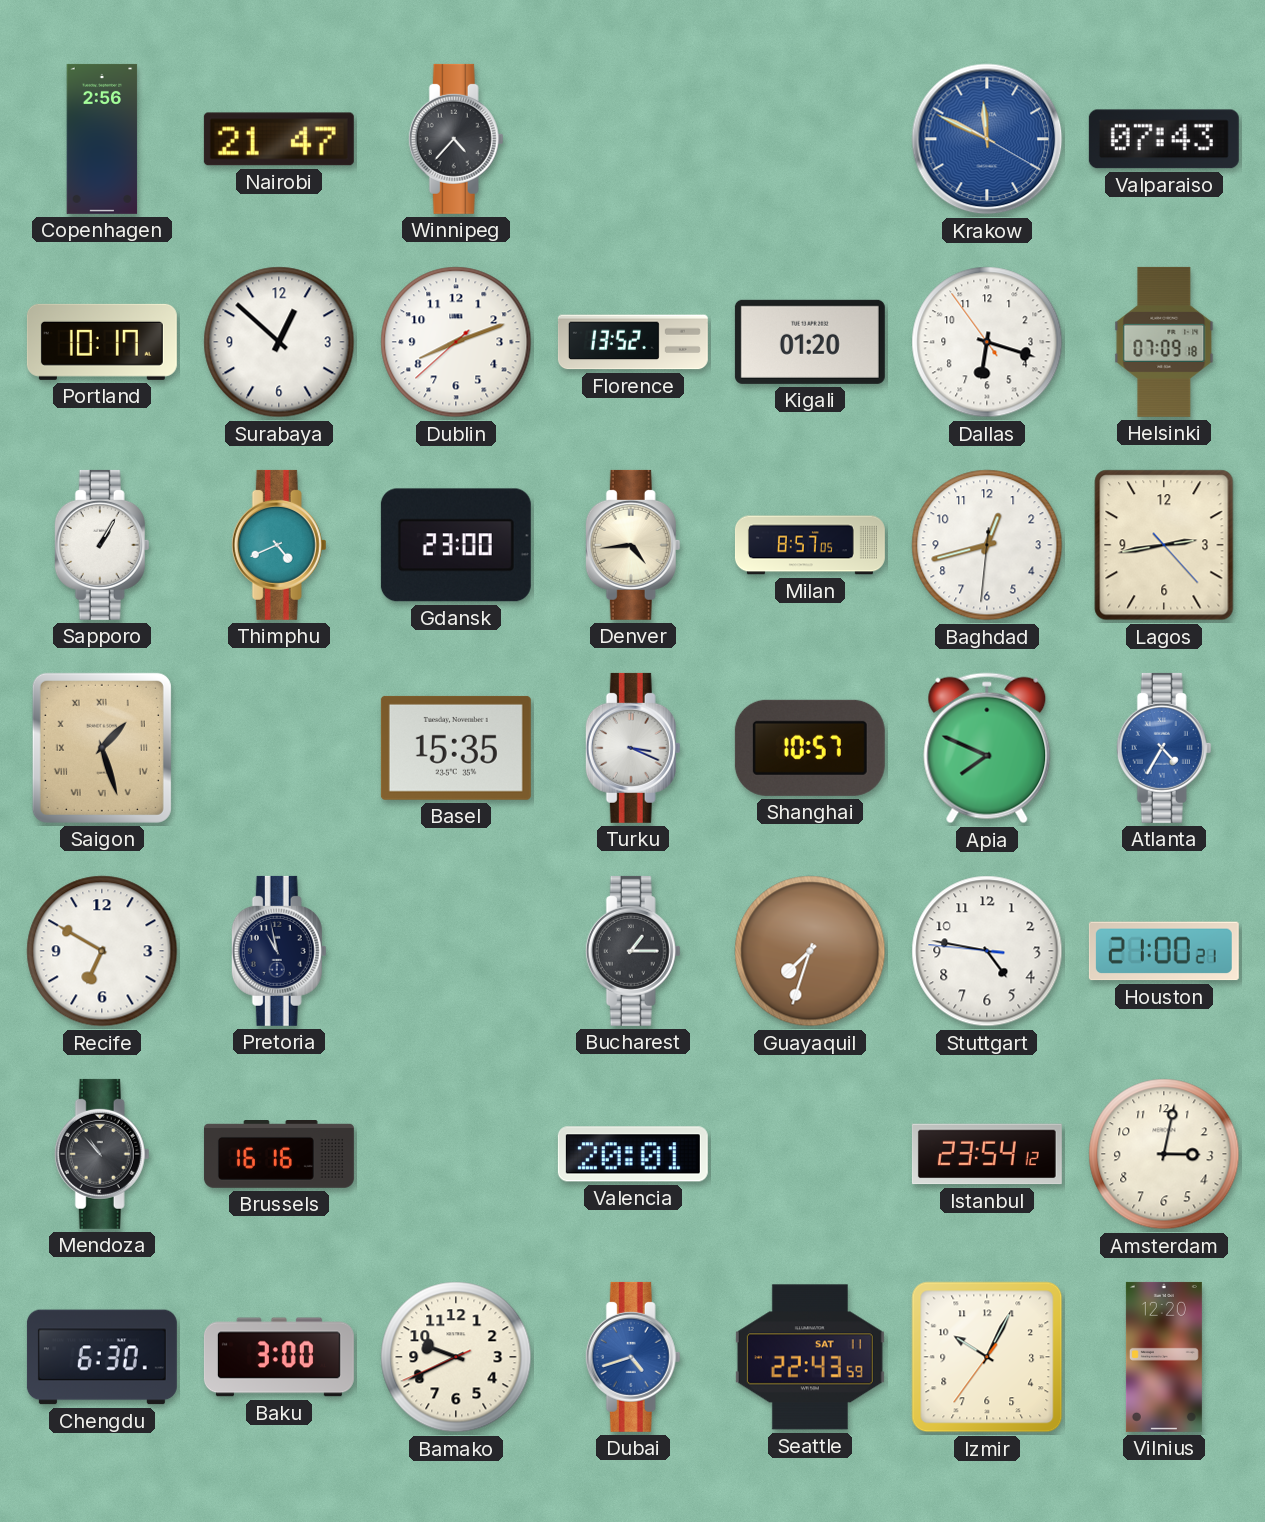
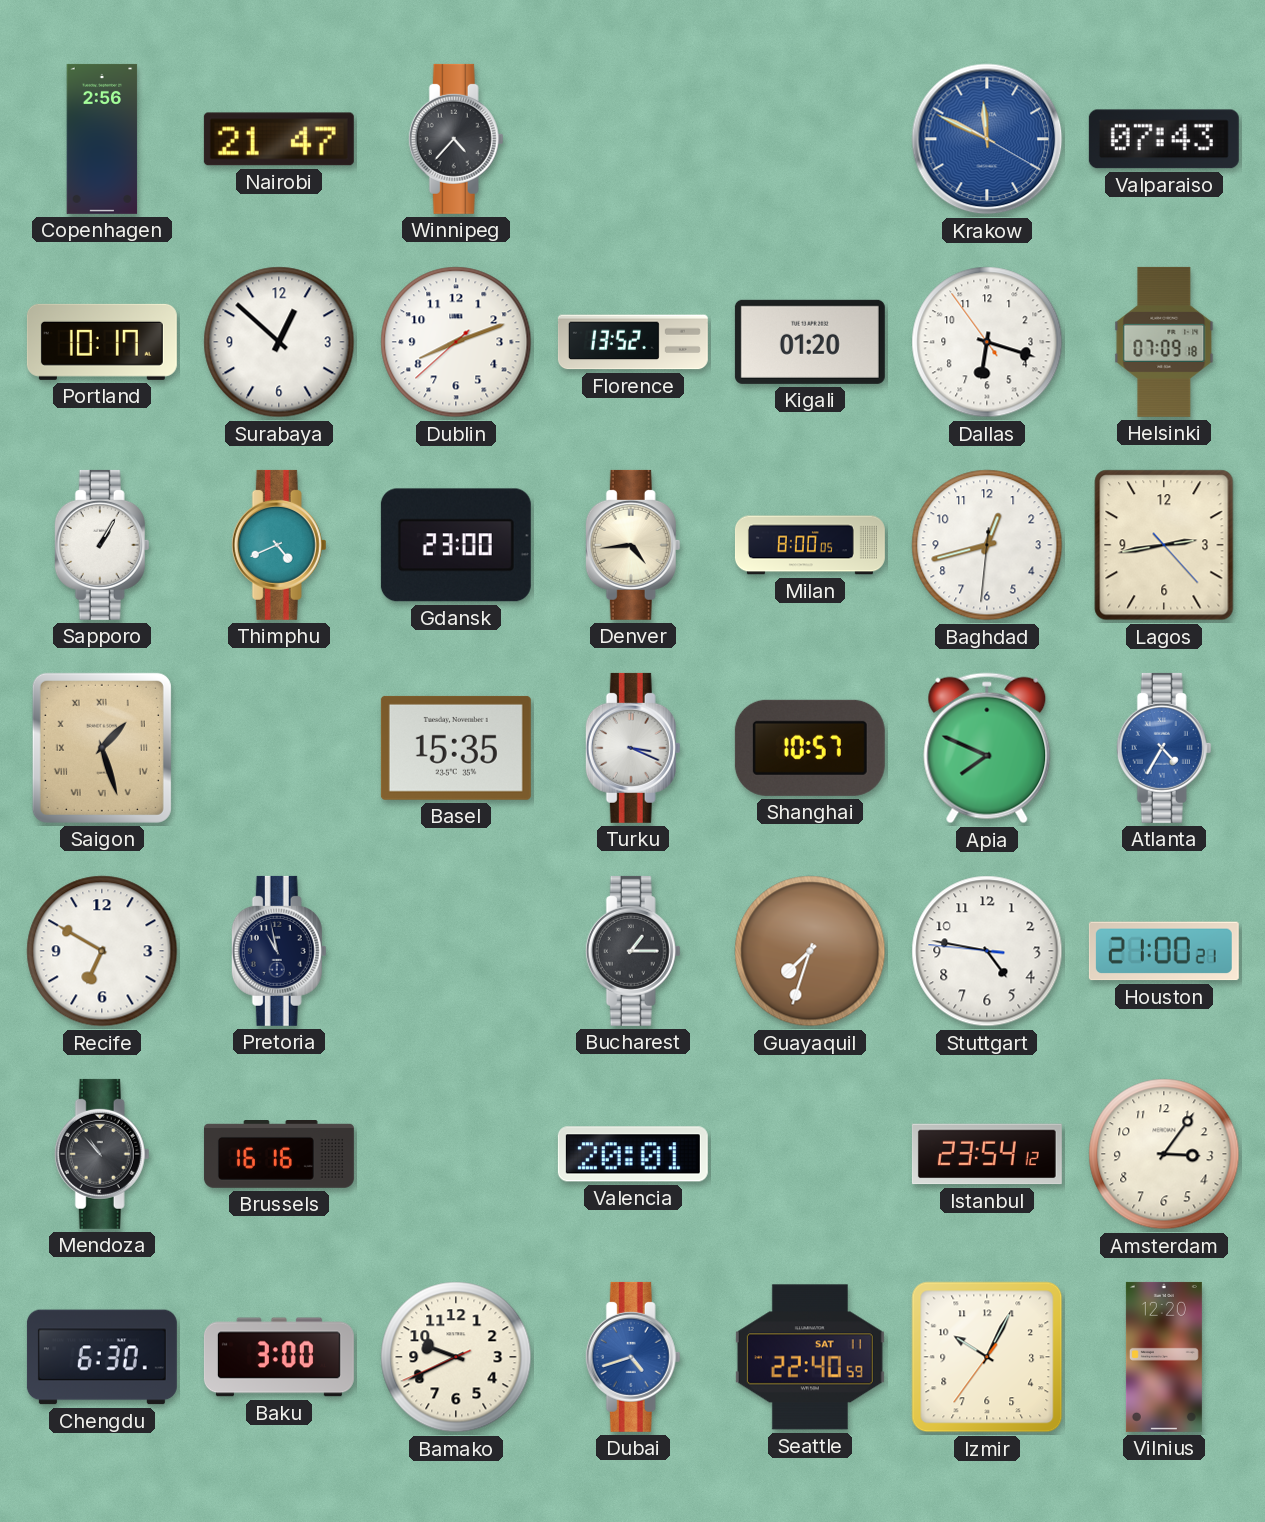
Milan: 8:57 -> 8:00 (810, 545)
Amsterdam: 3:02 -> 3:06 (1164, 1154)
Seattle: 22:43 -> 22:40 (810, 1357)
